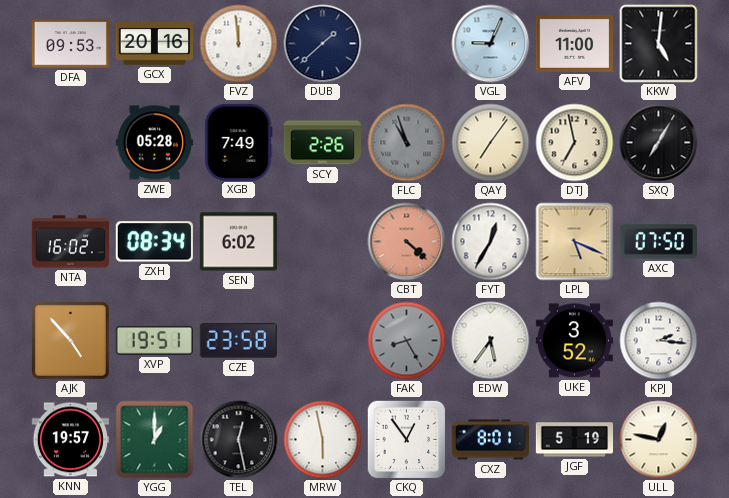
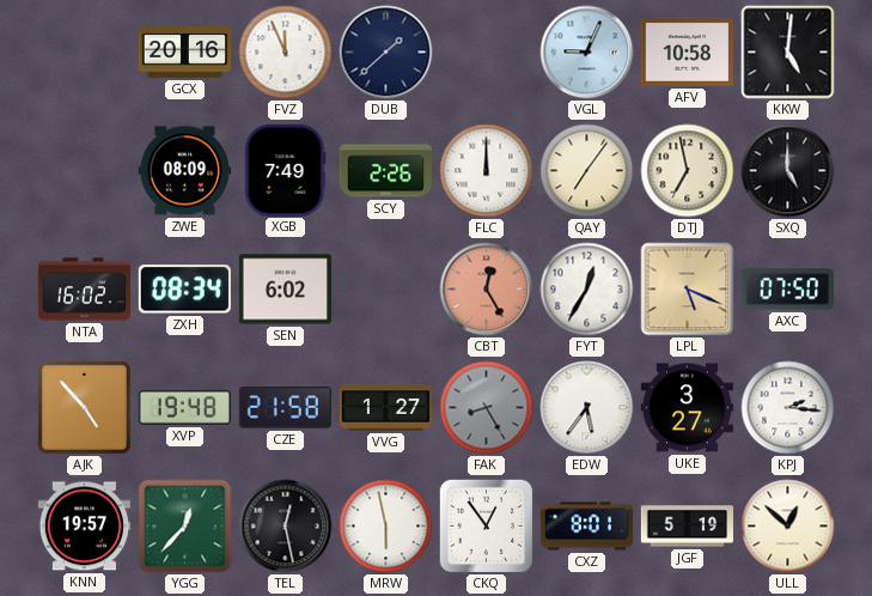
DFA: 09:53 -> none (70, 44)
FVZ: 11:59 -> 11:56 (286, 53)
AFV: 11:00 -> 10:58 (687, 51)
ZWE: 05:28 -> 08:09 (184, 171)
FLC: 10:57 -> 12:00 (487, 171)
FLC dial: grey -> white (487, 171)
SXQ: 7:05 -> 5:00 (788, 171)
CBT: 4:22 -> 12:25 (487, 290)
XVP: 19:51 -> 19:48 (184, 407)
CZE: 23:58 -> 21:58 (285, 408)
VVG: none -> 1:27 (386, 408)
UKE: 3:52 -> 3:27 (687, 408)
YGG: 1:00 -> 12:37 (185, 527)
ULL: 12:47 -> 12:52 (788, 527)
